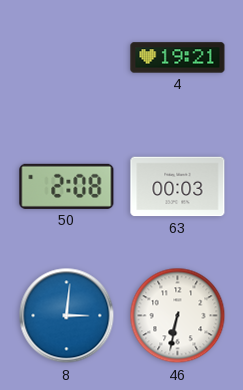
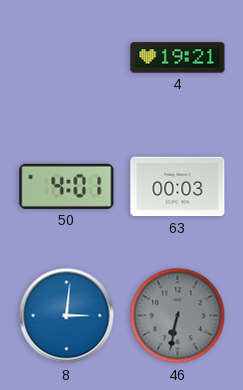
50: 2:08 -> 4:01 (67, 186)
46 dial: white -> grey (178, 316)
